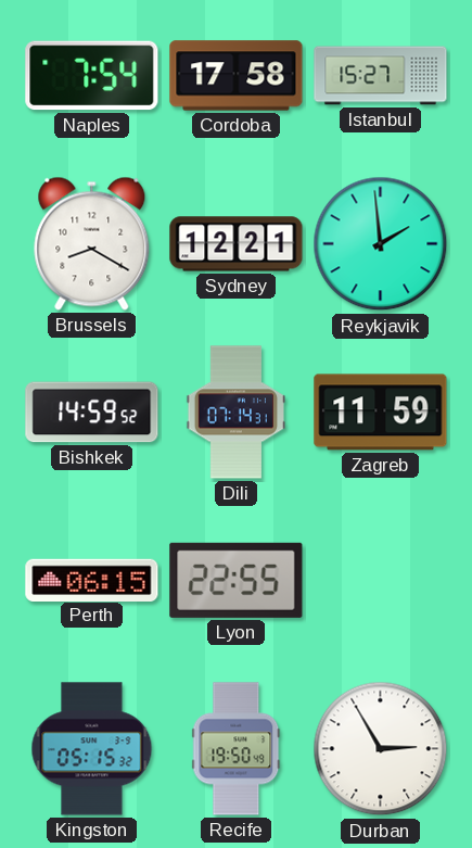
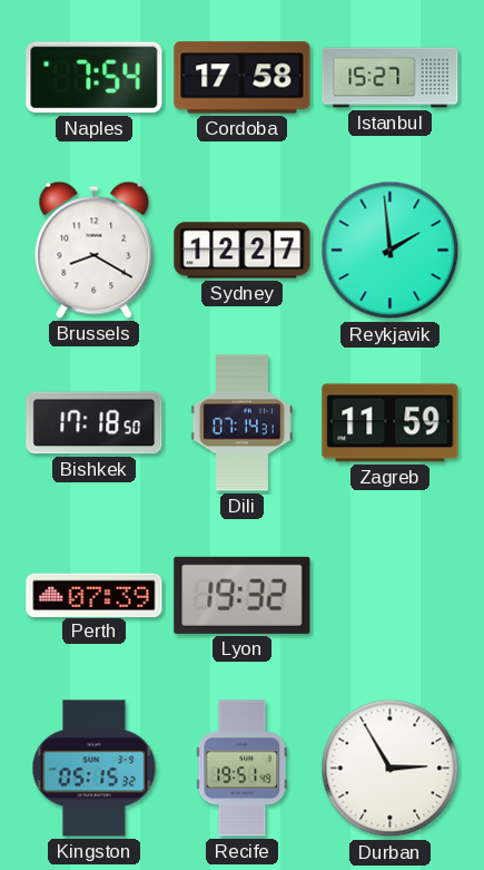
Sydney: 12:21 -> 12:27 (243, 251)
Bishkek: 14:59 -> 17:18 (95, 423)
Perth: 06:15 -> 07:39 (95, 595)
Lyon: 22:55 -> 19:32 (243, 595)
Recife: 19:50 -> 19:51 (243, 769)
